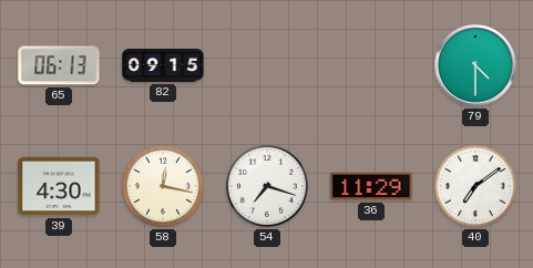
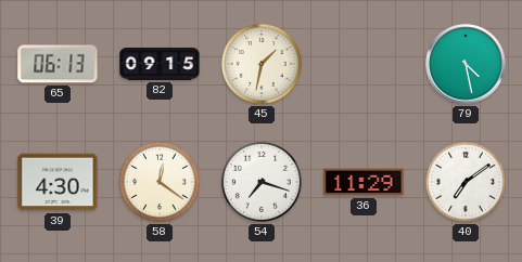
45: none -> 1:32 (262, 64)
79: 4:30 -> 4:28 (466, 64)
58: 12:17 -> 12:21 (160, 182)
